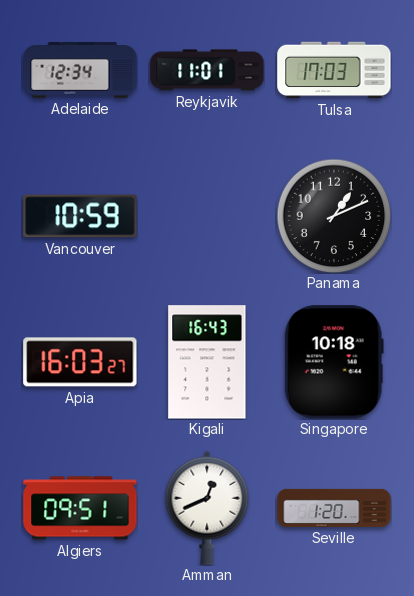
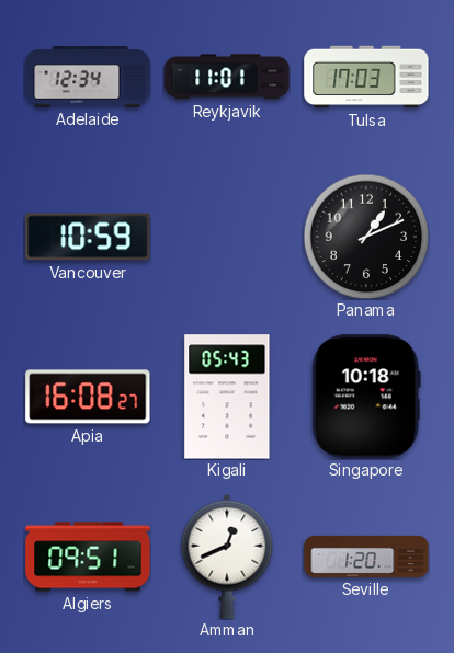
Apia: 16:03 -> 16:08 (88, 397)
Kigali: 16:43 -> 05:43 (227, 397)
